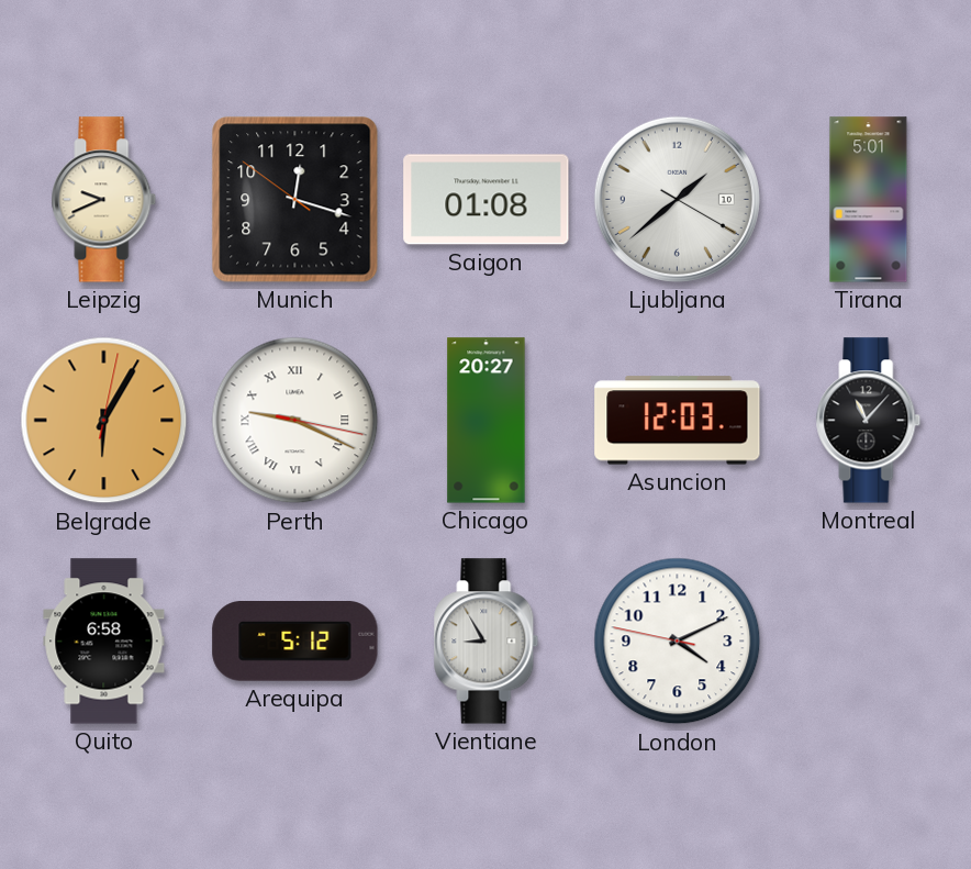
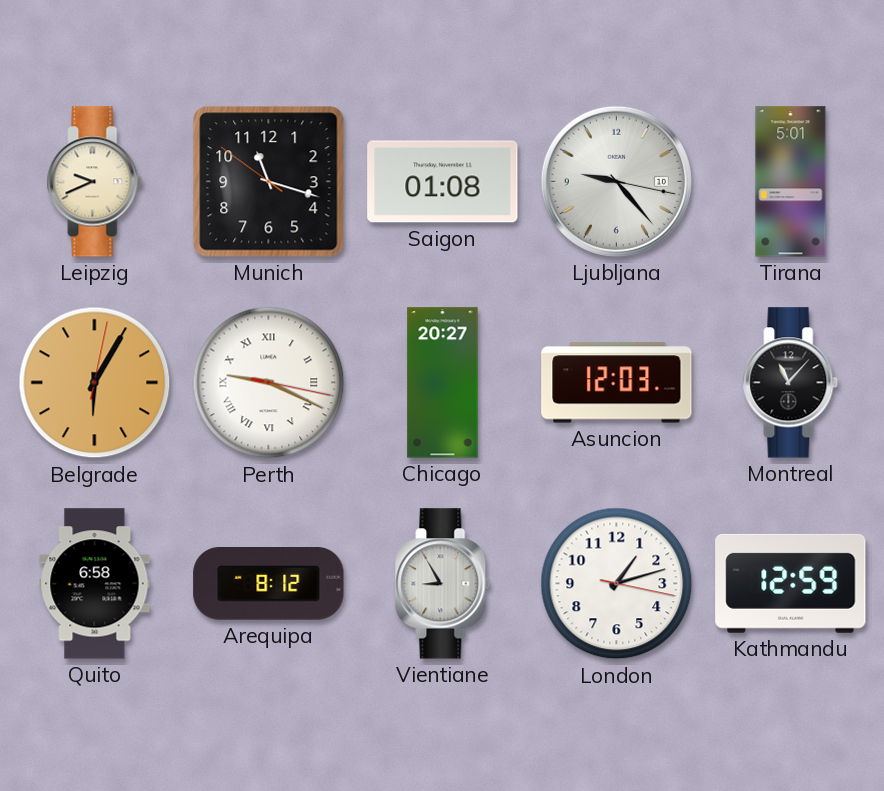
Munich: 12:17 -> 11:17 (269, 182)
Ljubljana: 1:38 -> 9:23 (616, 181)
Arequipa: 5:12 -> 8:12 (269, 584)
London: 4:10 -> 1:12 (617, 584)
Kathmandu: none -> 12:59 (791, 583)
